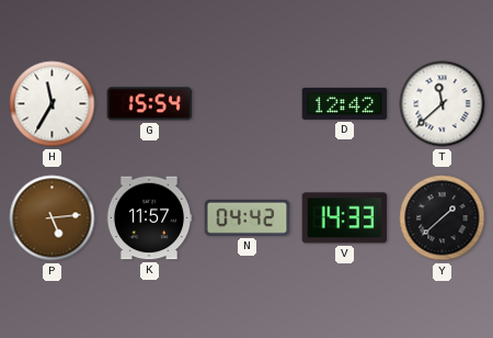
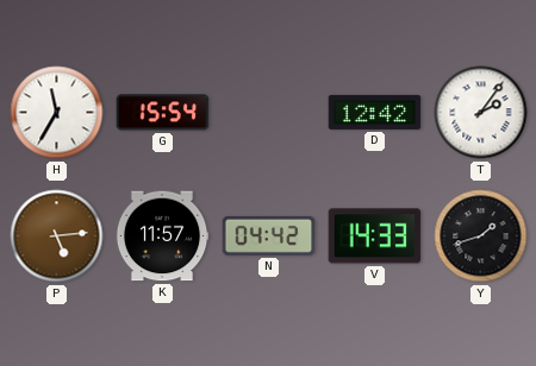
T: 11:38 -> 2:06 (481, 113)
Y: 1:38 -> 1:42 (481, 236)
